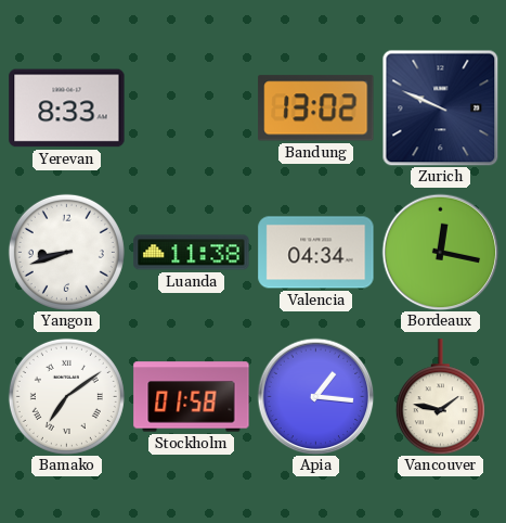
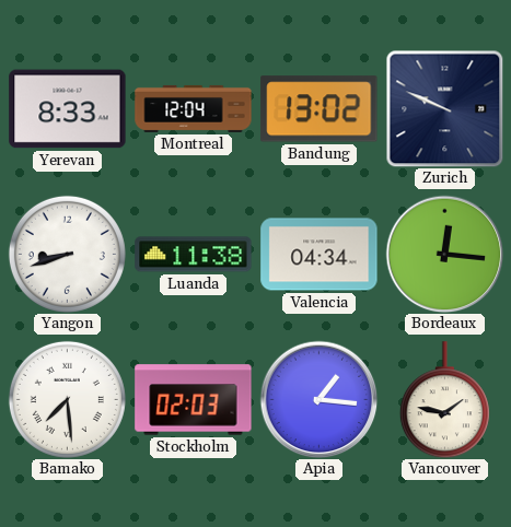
Montreal: none -> 12:04 (194, 108)
Bordeaux: 12:17 -> 12:16 (444, 254)
Bamako: 7:09 -> 7:29 (67, 399)
Stockholm: 01:58 -> 02:03 (194, 400)
